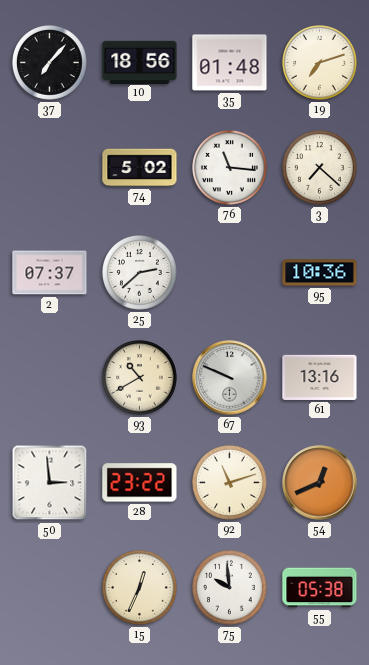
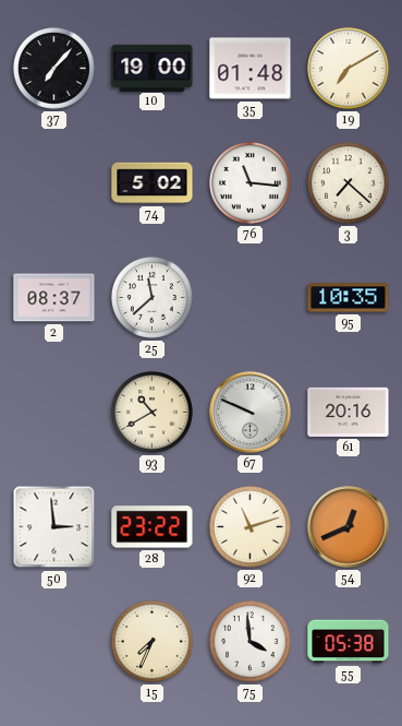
10: 18:56 -> 19:00 (153, 68)
19: 7:12 -> 7:10 (349, 69)
2: 07:37 -> 08:37 (54, 298)
25: 2:38 -> 11:38 (153, 298)
95: 10:36 -> 10:35 (349, 298)
61: 13:16 -> 20:16 (349, 412)
15: 12:34 -> 7:34 (153, 642)
75: 9:59 -> 3:59 (251, 642)
